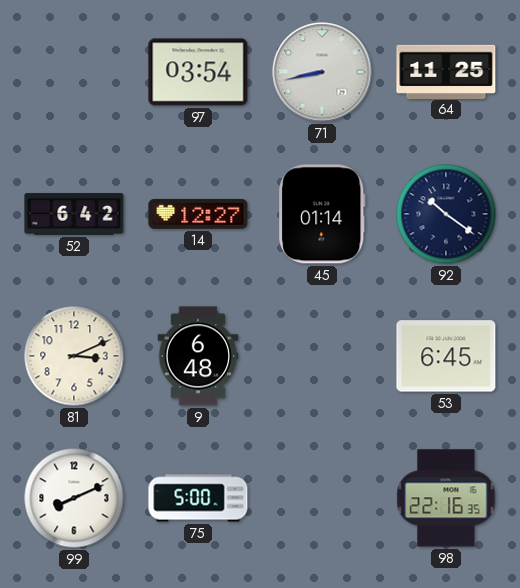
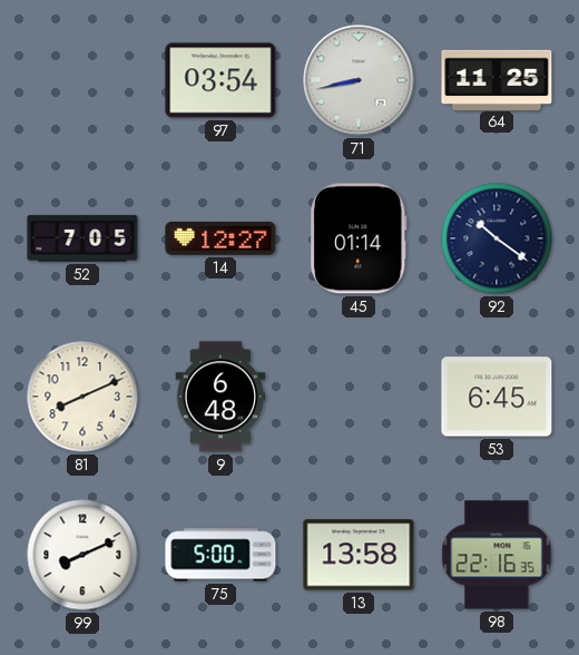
52: 6:42 -> 7:05 (82, 238)
81: 3:11 -> 8:11 (82, 397)
13: none -> 13:58 (359, 555)
